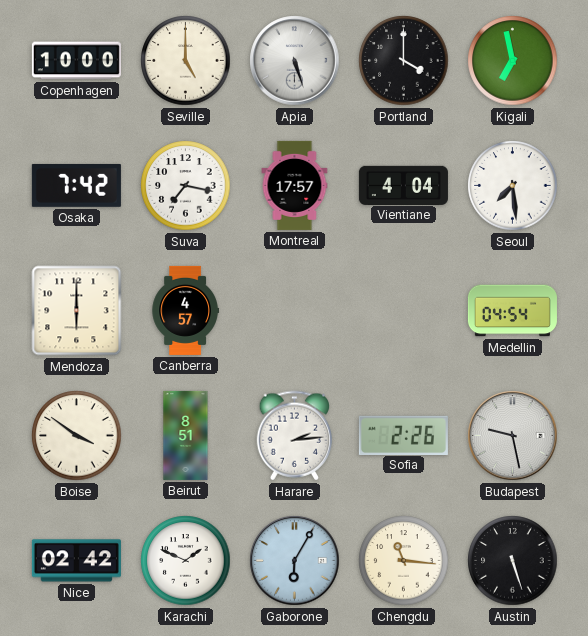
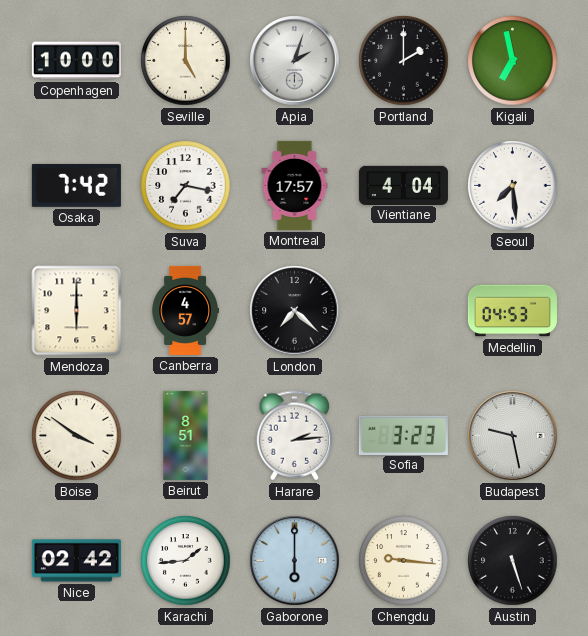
Apia: 5:27 -> 2:03 (295, 61)
Portland: 4:00 -> 2:00 (404, 61)
London: none -> 7:22 (295, 311)
Medellin: 04:54 -> 04:53 (512, 311)
Sofia: 2:26 -> 3:23 (403, 435)
Karachi: 1:49 -> 1:44 (186, 561)
Gaborone: 6:05 -> 6:00 (295, 561)
Chengdu: 11:16 -> 9:16 (404, 561)
